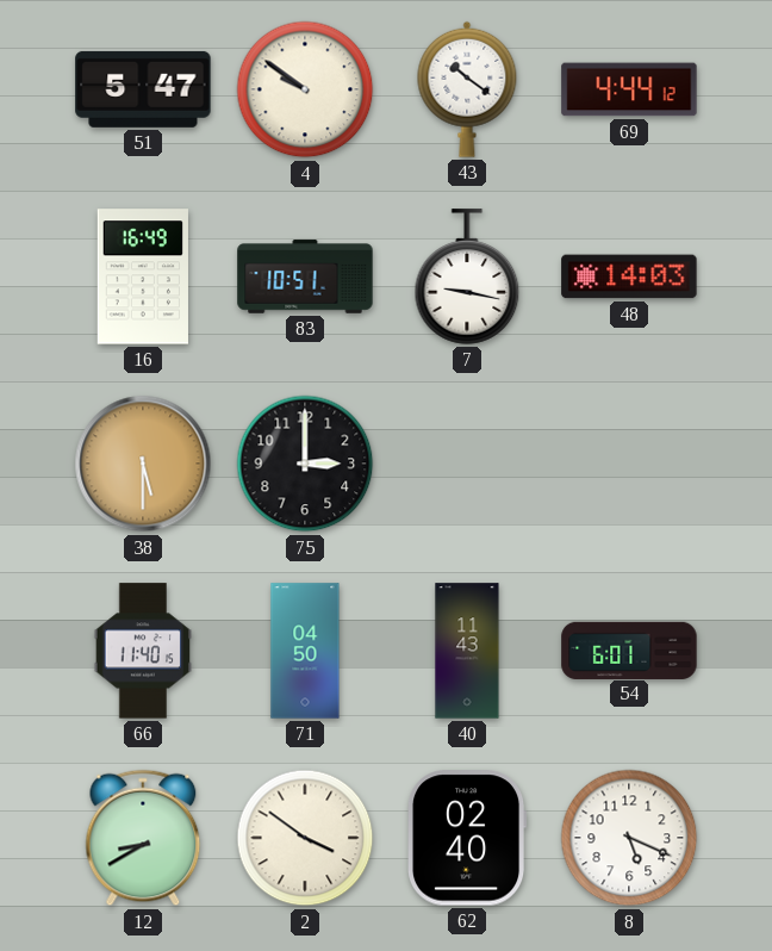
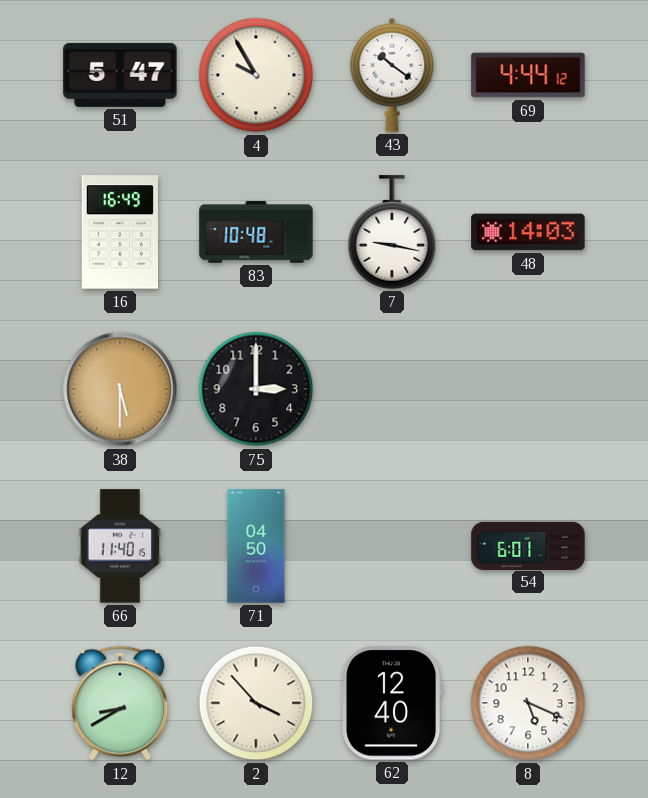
4: 9:51 -> 9:55 (256, 75)
83: 10:51 -> 10:48 (256, 232)
40: 11:43 -> none (467, 651)
2: 3:51 -> 3:53 (256, 703)
62: 02:40 -> 12:40 (393, 703)
